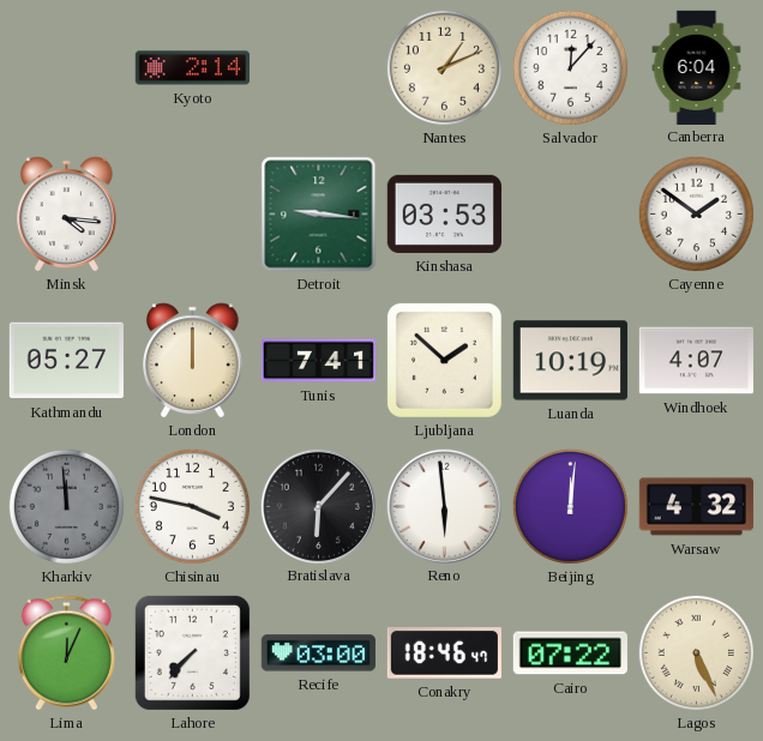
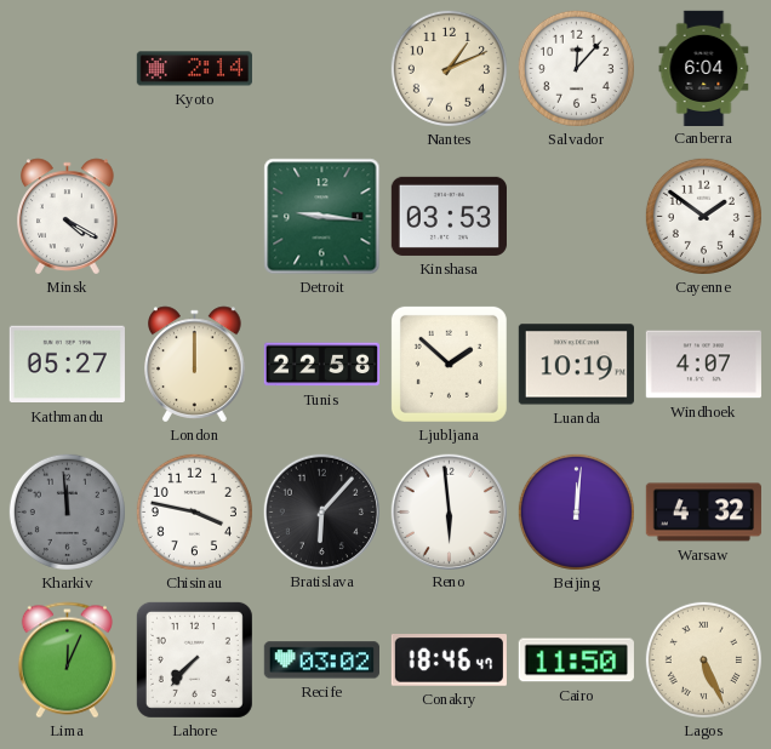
Minsk: 4:16 -> 4:20 (68, 217)
Tunis: 7:41 -> 22:58 (321, 365)
Recife: 03:00 -> 03:02 (321, 661)
Cairo: 07:22 -> 11:50 (576, 661)
